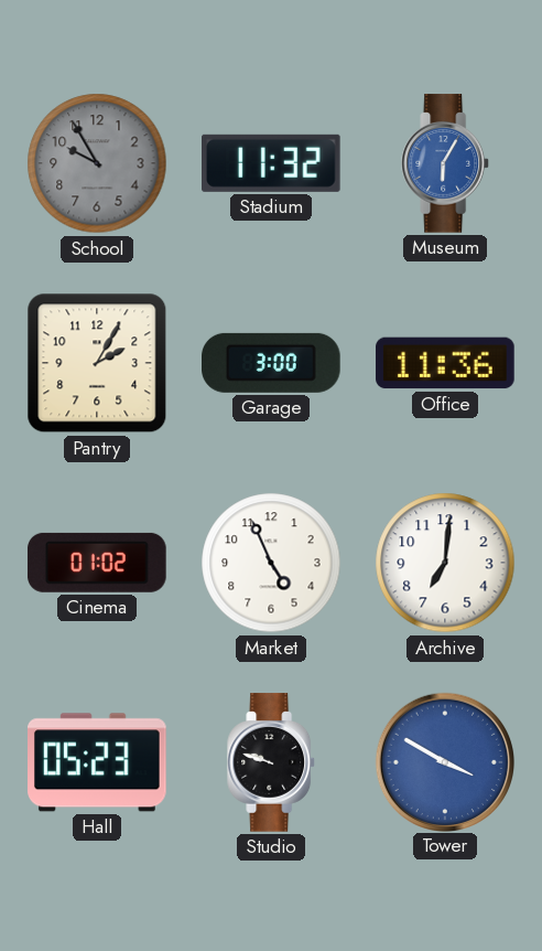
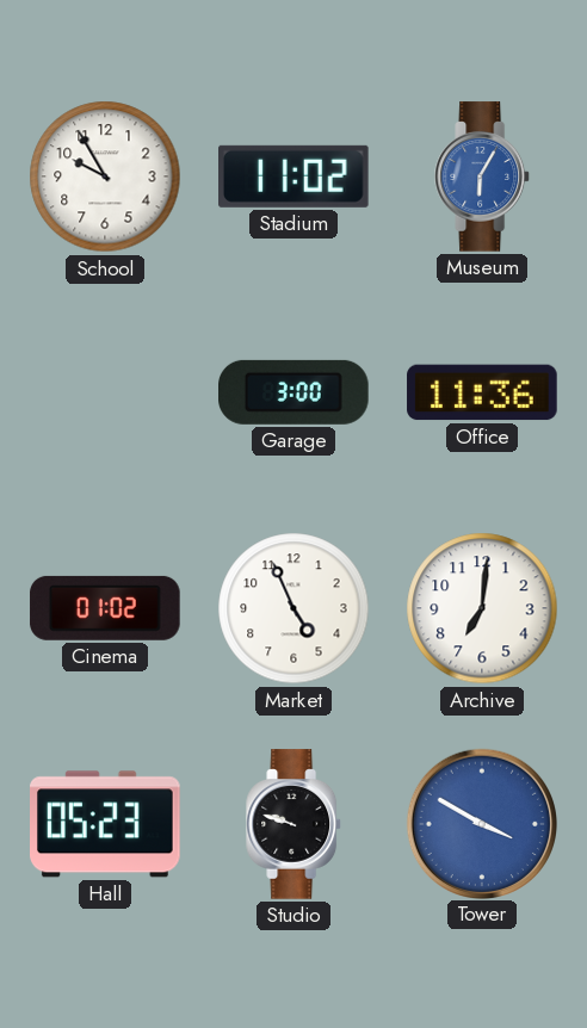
School dial: grey -> white (105, 177)
Stadium: 11:32 -> 11:02 (295, 177)
Pantry: 2:05 -> none (97, 363)
